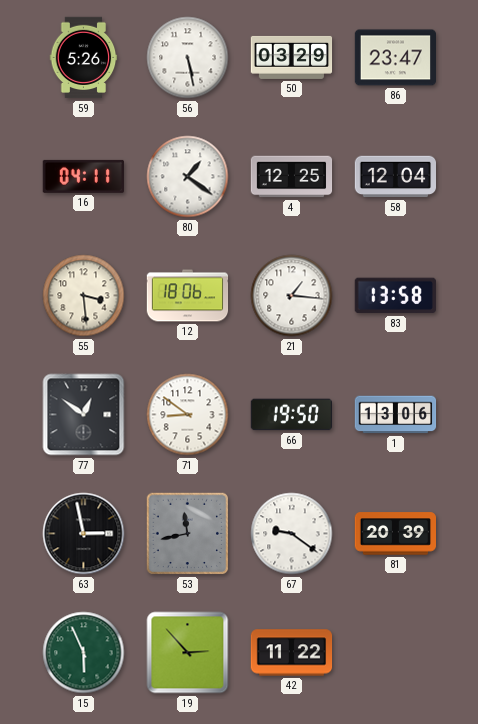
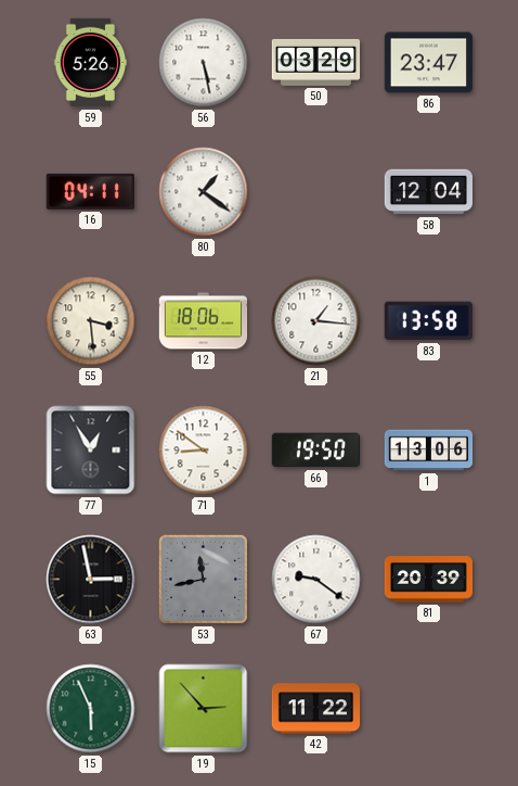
4: 12:25 -> none (292, 177)
77: 12:51 -> 12:55 (91, 451)
